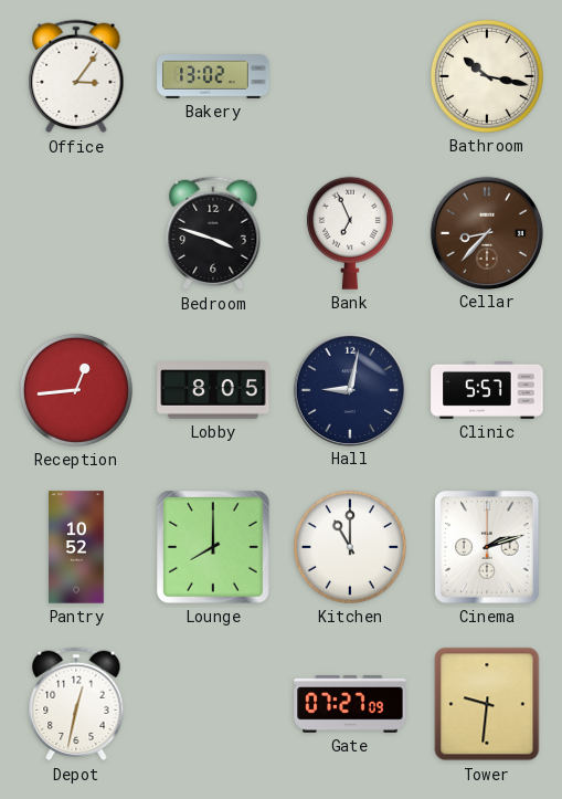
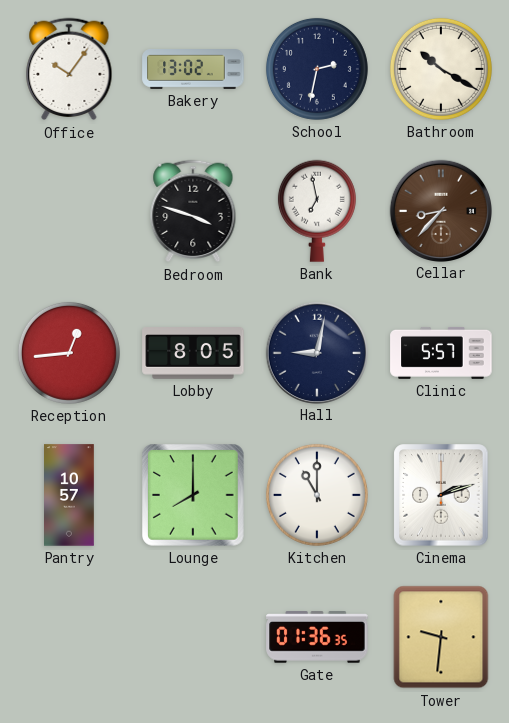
Office: 3:06 -> 10:06 (69, 69)
School: none -> 2:32 (317, 69)
Bathroom: 10:17 -> 10:20 (441, 69)
Bank: 6:56 -> 6:58 (317, 211)
Pantry: 10:52 -> 10:57 (70, 495)
Depot: 12:32 -> none (76, 704)
Gate: 07:27 -> 01:36 (317, 637)
